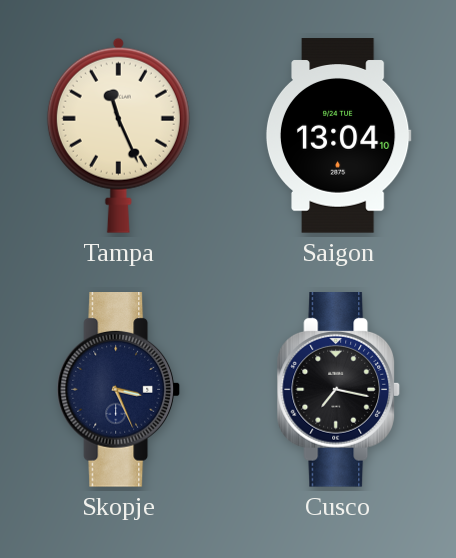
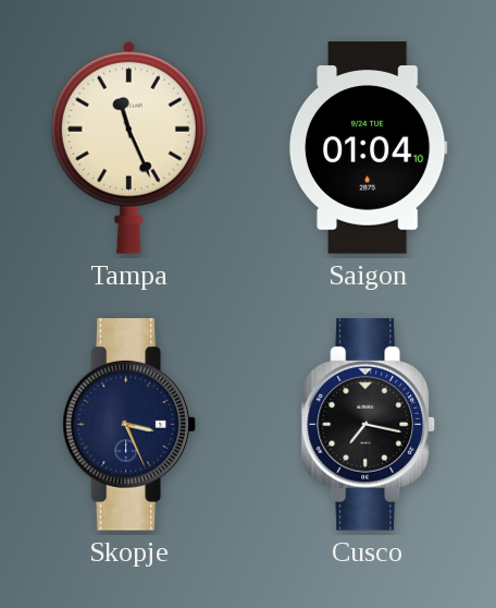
Saigon: 13:04 -> 01:04 (368, 148)
